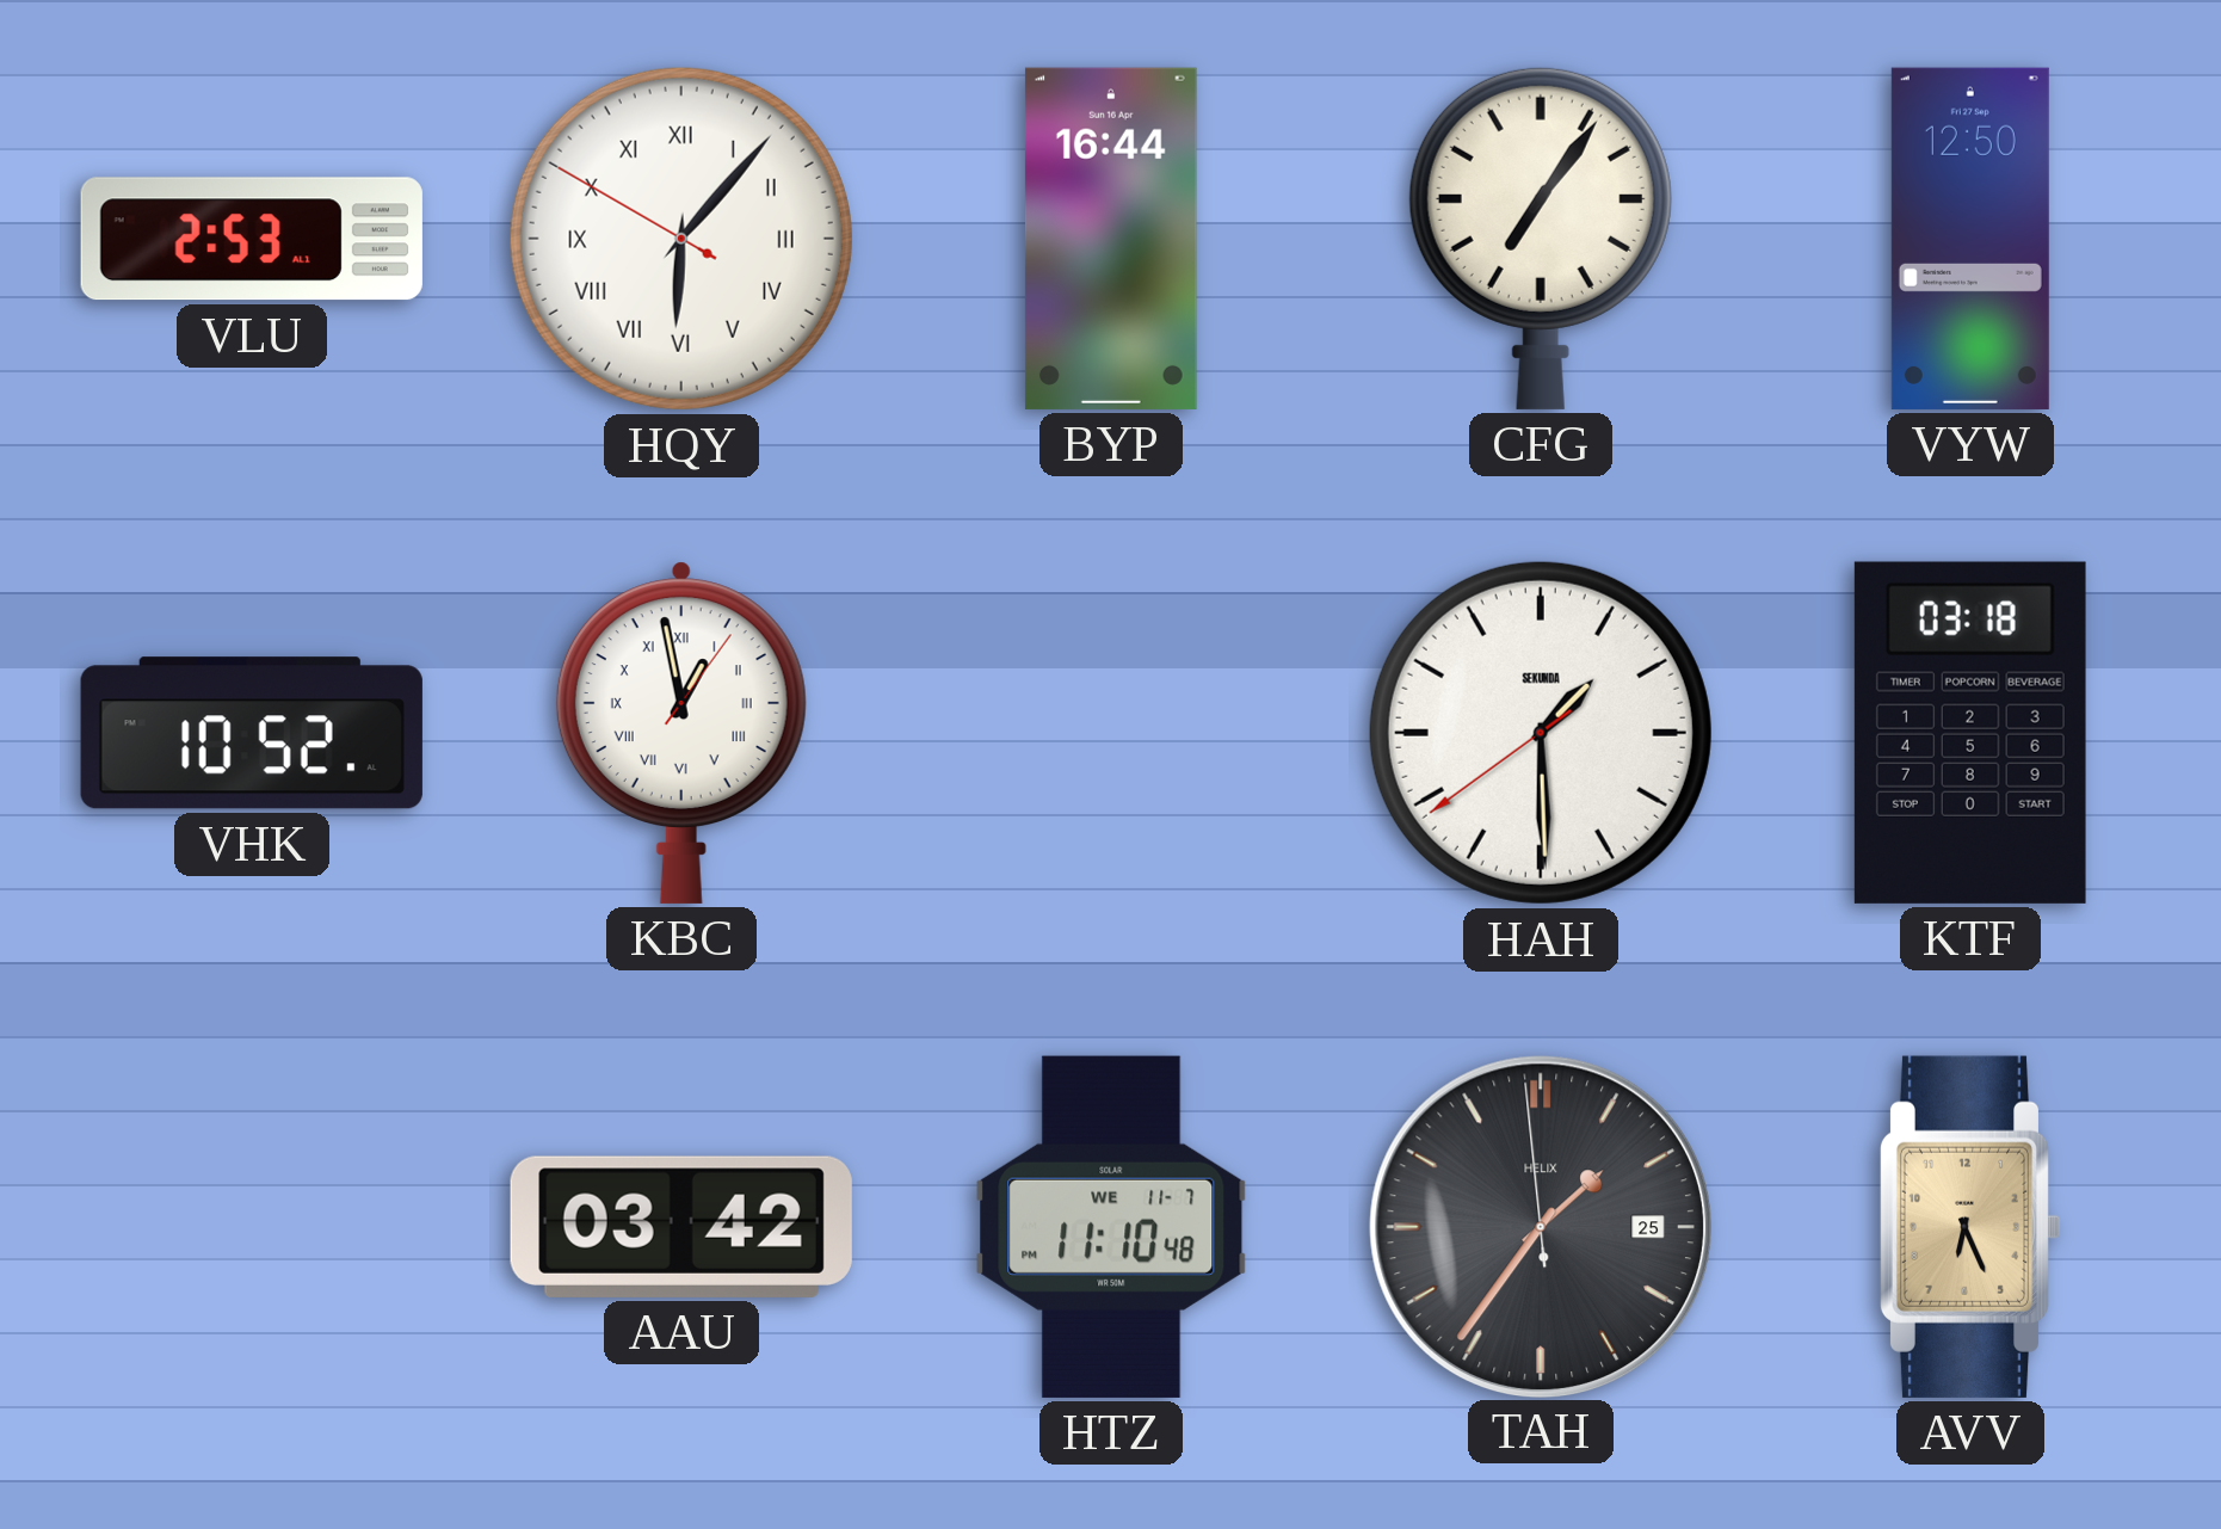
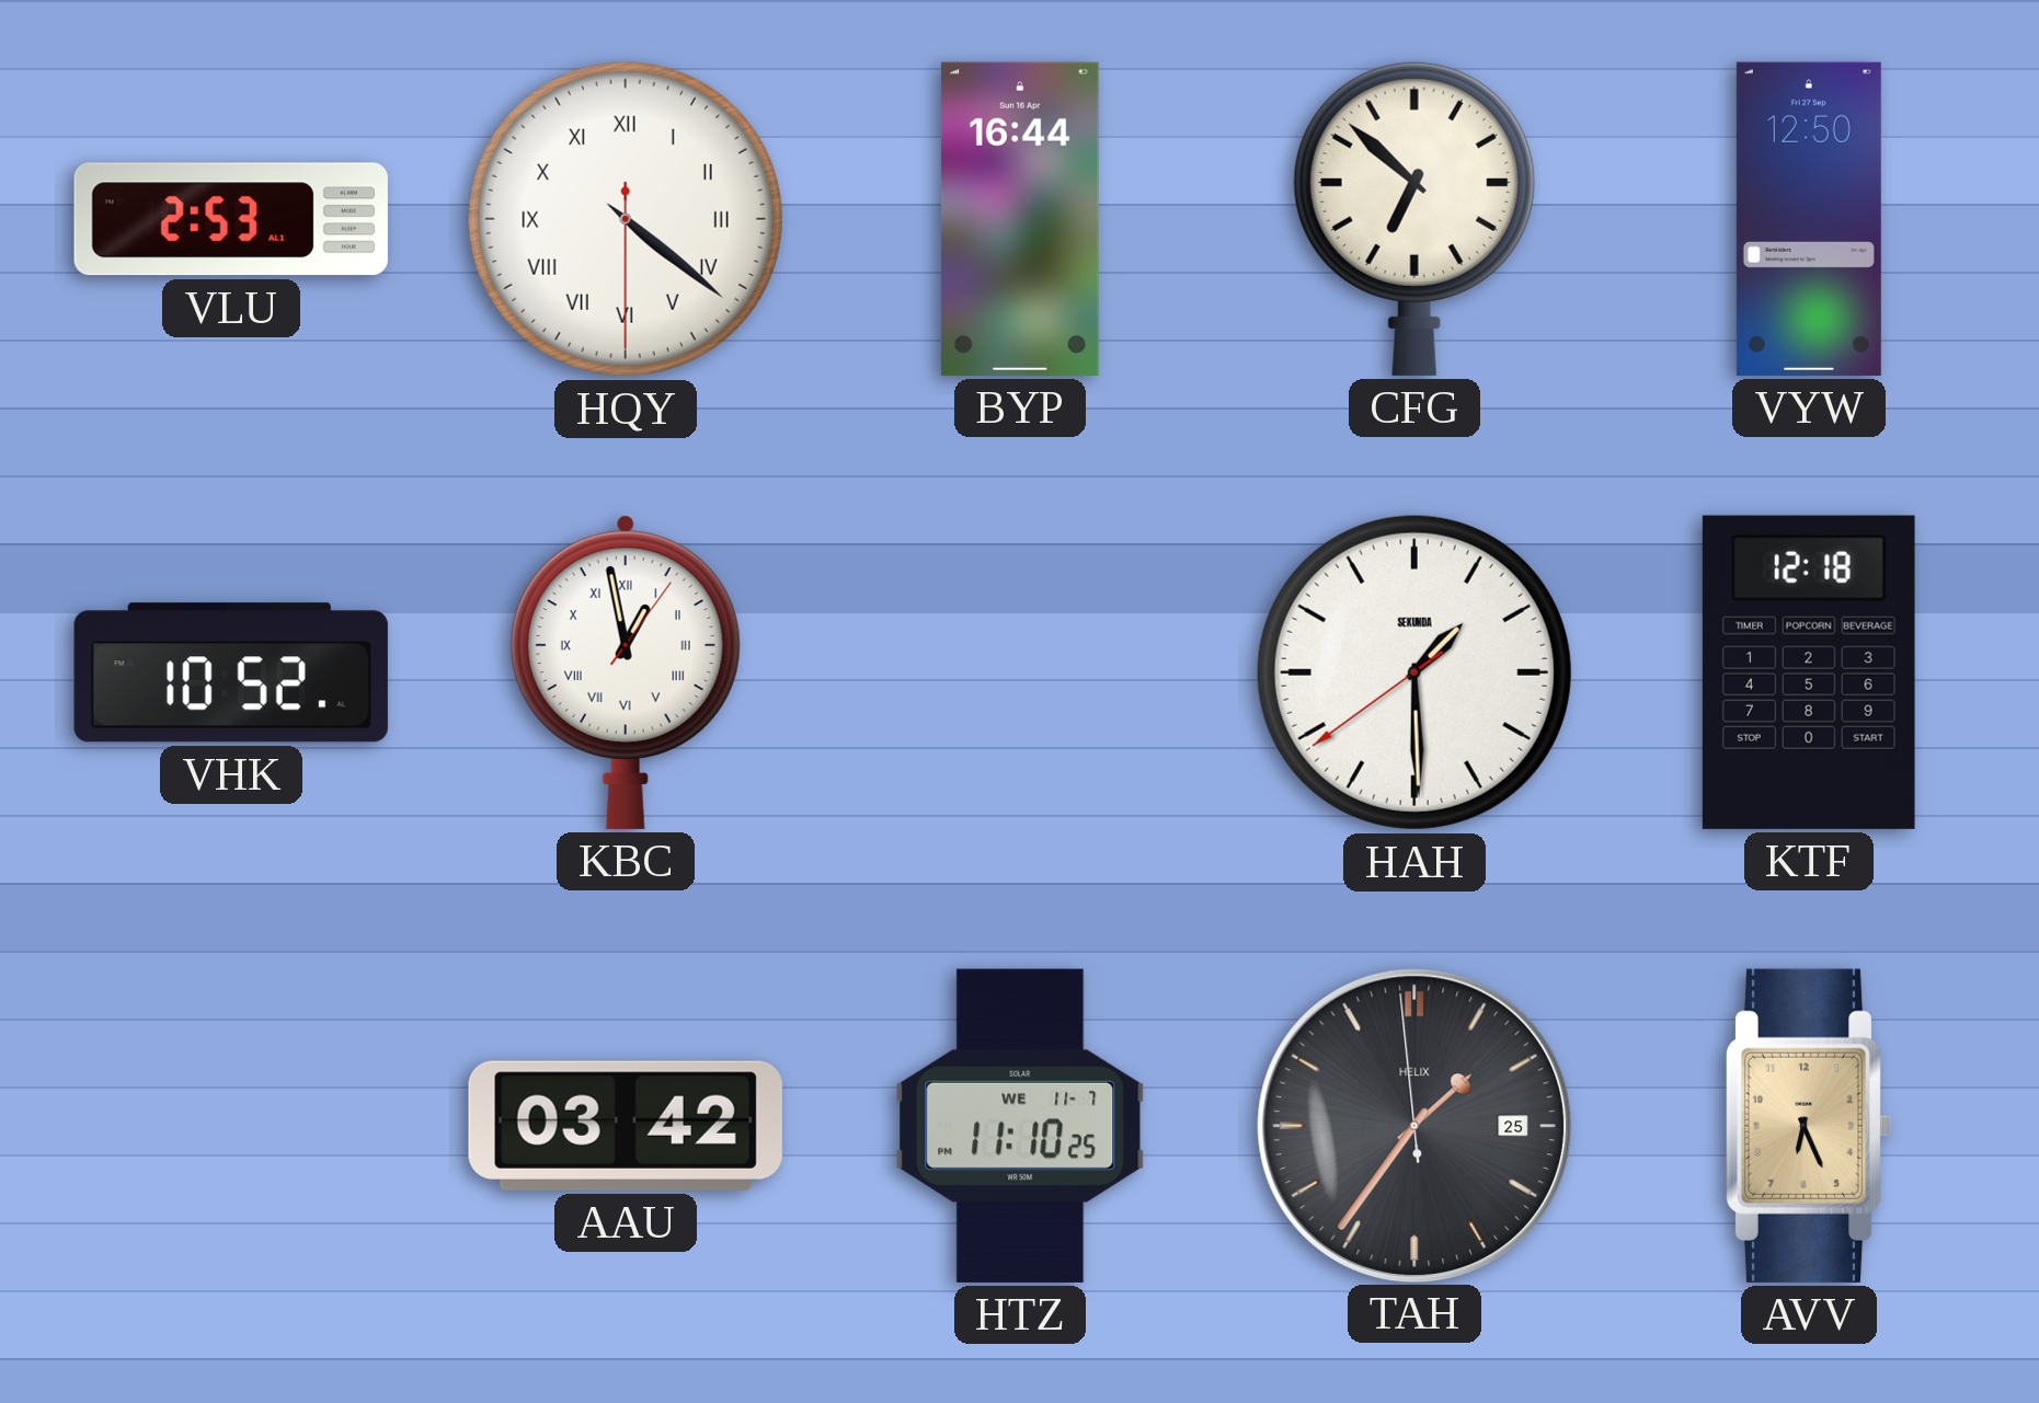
HQY: 6:06 -> 4:21 (626, 219)
CFG: 7:06 -> 6:52 (1414, 218)
KTF: 03:18 -> 12:18 (1809, 672)
HTZ: 11:10:48 -> 11:10:25 (1020, 1126)
